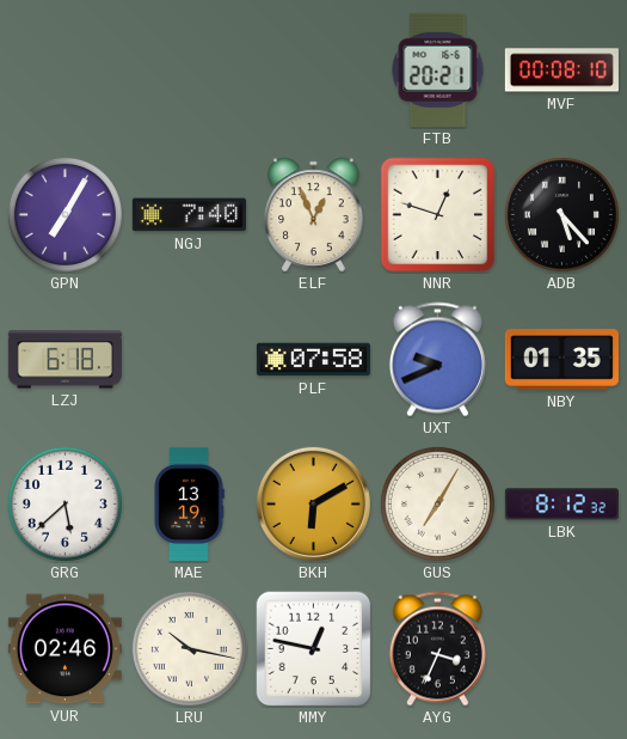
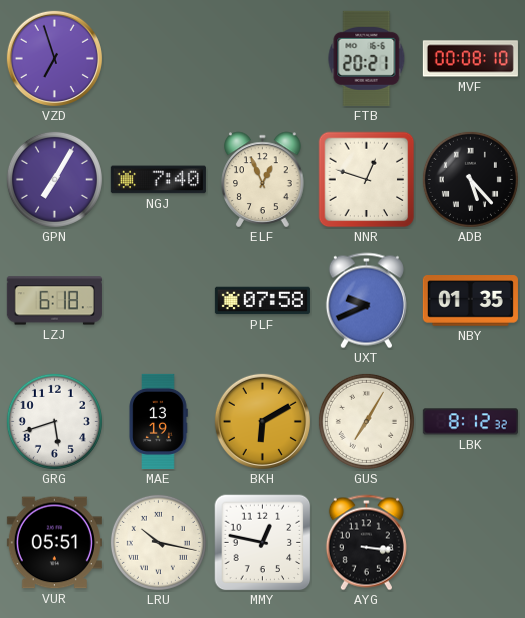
VZD: none -> 6:57 (54, 58)
GRG: 5:38 -> 5:42 (54, 421)
VUR: 02:46 -> 05:51 (54, 543)
AYG: 3:34 -> 3:16 (366, 543)
